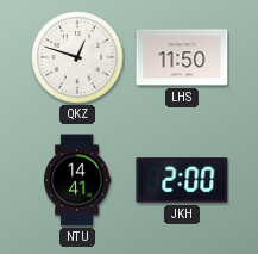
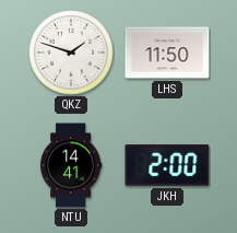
QKZ: 12:48 -> 1:48 (71, 53)
